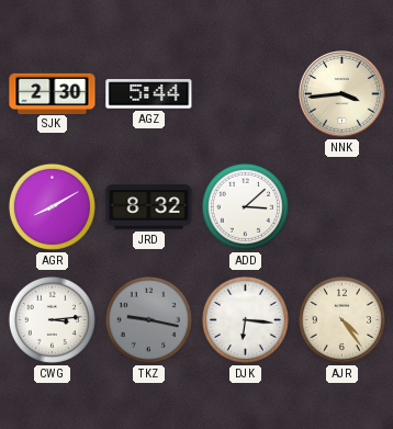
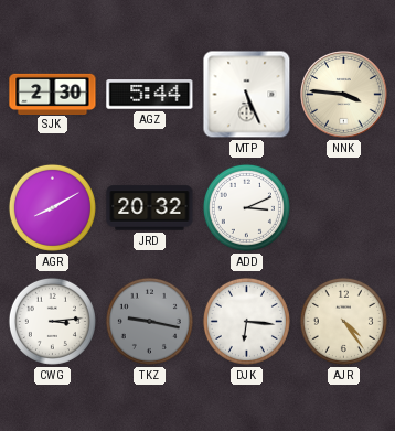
MTP: none -> 5:26 (247, 95)
NNK: 3:44 -> 3:46 (344, 95)
JRD: 8:32 -> 20:32 (150, 208)
ADD: 3:08 -> 3:11 (246, 207)
